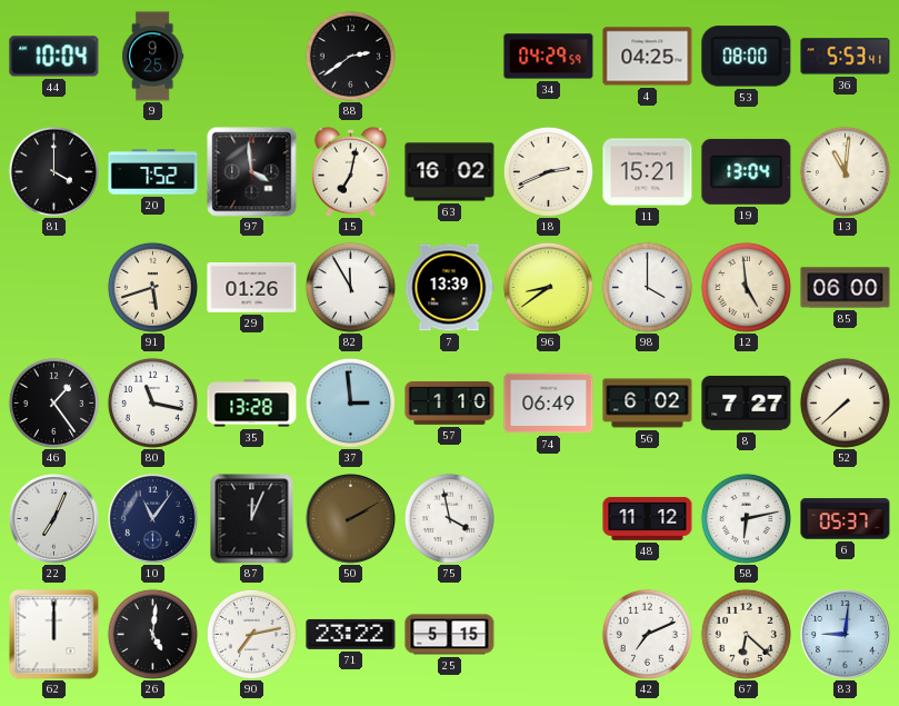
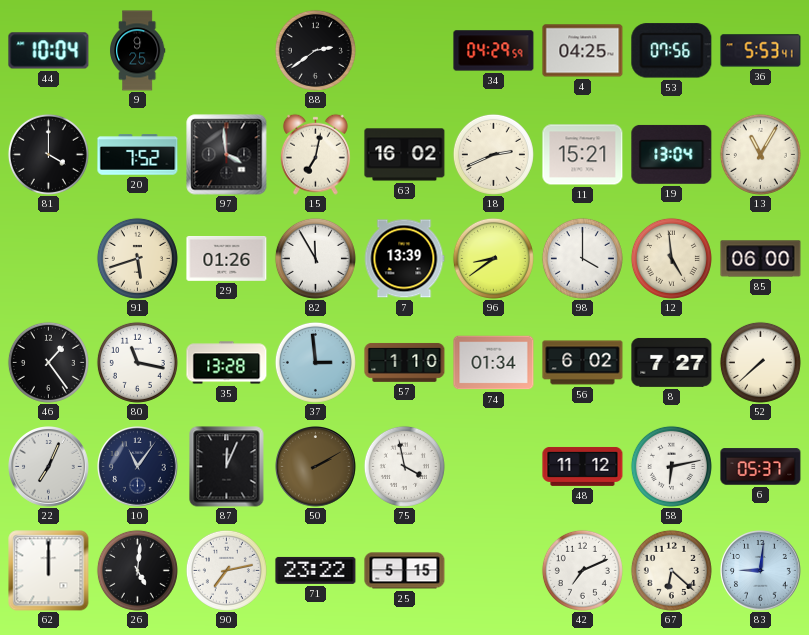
53: 08:00 -> 07:56 (672, 51)
13: 11:01 -> 11:05 (760, 154)
74: 06:49 -> 01:34 (494, 363)
